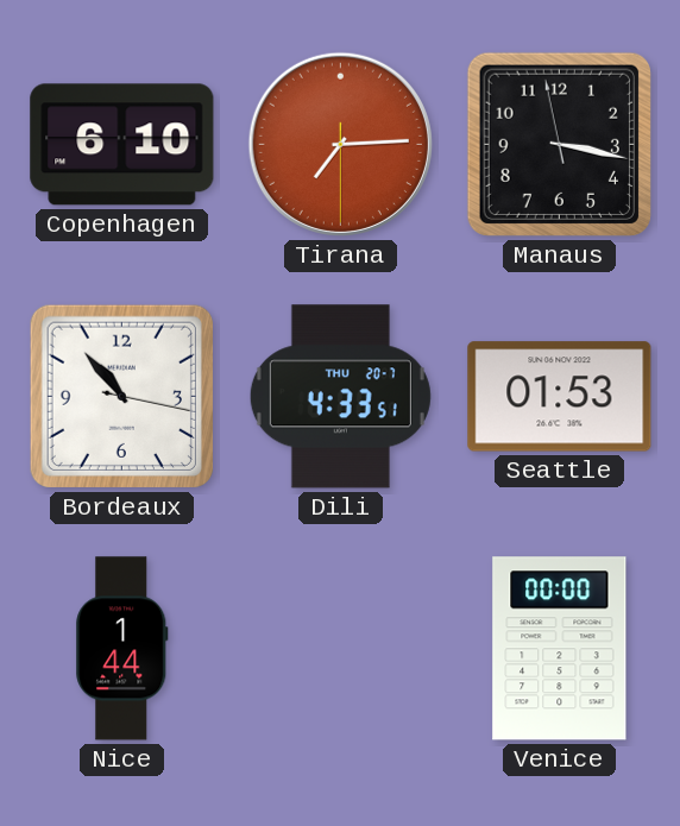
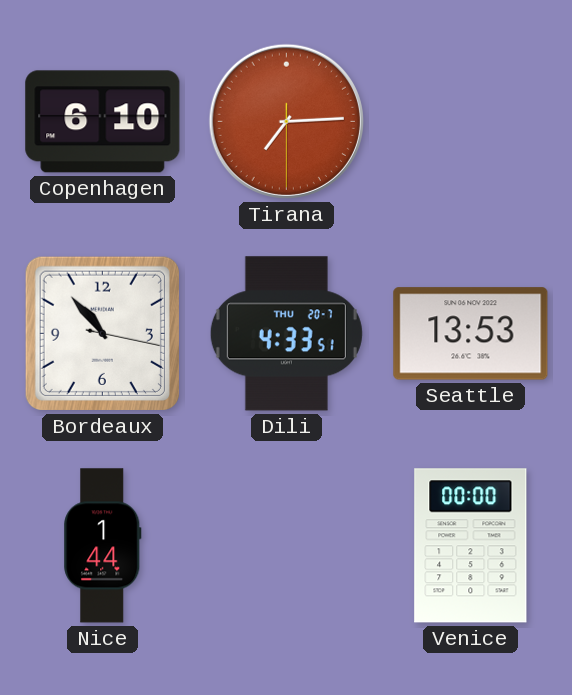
Manaus: 3:16 -> none (559, 144)
Seattle: 01:53 -> 13:53 (471, 334)
